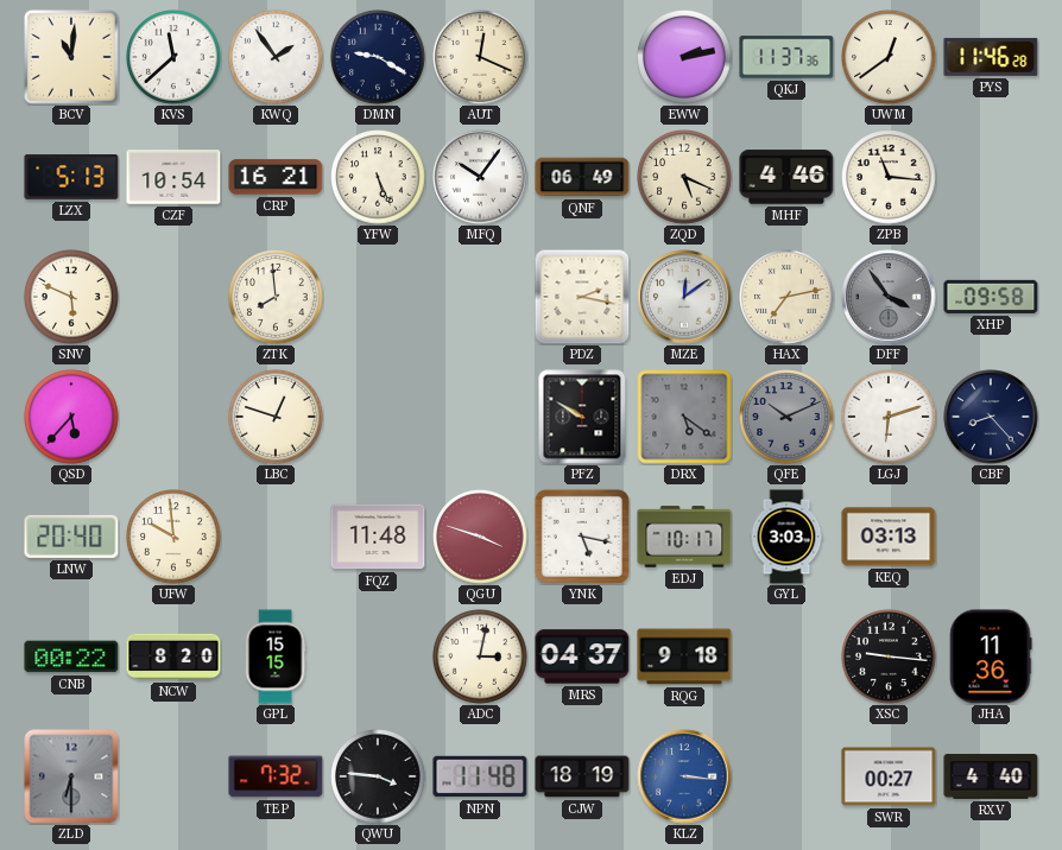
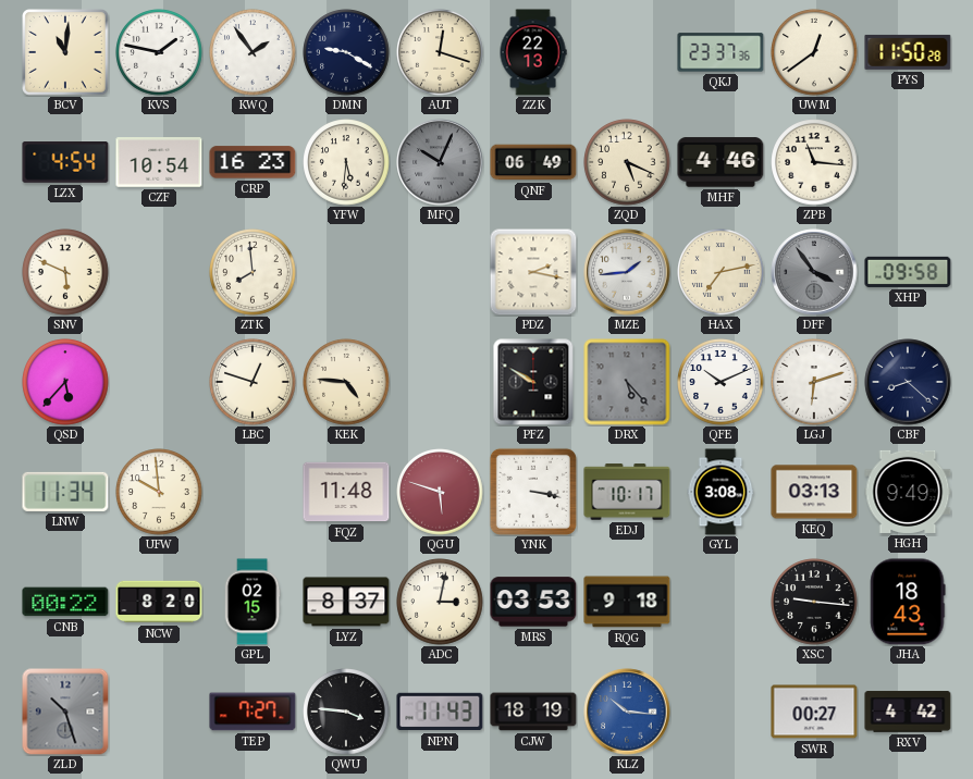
KVS: 11:38 -> 1:47 (159, 52)
AUT: 12:19 -> 12:18 (440, 52)
ZZK: none -> 22:13 (533, 52)
EWW: 2:13 -> none (684, 57)
QKJ: 11:37 -> 23:37 (720, 52)
PYS: 11:46 -> 11:50 (908, 52)
LZX: 5:13 -> 4:54 (65, 163)
CRP: 16:21 -> 16:23 (253, 162)
YFW: 5:26 -> 5:31 (346, 162)
MFQ: 10:06 -> 10:04 (440, 162)
MFQ dial: white -> grey (440, 162)
MZE: 12:09 -> 1:44 (627, 272)
KEK: none -> 4:46 (346, 382)
DRX: 5:21 -> 5:23 (627, 382)
QFE dial: grey -> white (720, 382)
CBF: 8:23 -> 8:22 (908, 382)
LNW: 20:40 -> 11:34 (65, 492)
QGU: 3:48 -> 5:48 (440, 492)
YNK: 5:17 -> 3:17 (533, 492)
GYL: 3:03 -> 3:08 (720, 492)
HGH: none -> 9:49 (908, 492)
GPL: 15:15 -> 02:15 (253, 602)
LYZ: none -> 8:37 (346, 602)
MRS: 04:37 -> 03:53 (533, 602)
JHA: 11:36 -> 18:43 (908, 602)
ZLD: 6:30 -> 10:27 (65, 712)
TEP: 7:32 -> 7:27 (253, 712)
NPN: 11:48 -> 11:43 (440, 712)
KLZ: 3:16 -> 10:16 (627, 712)
RXV: 4:40 -> 4:42 (908, 712)
